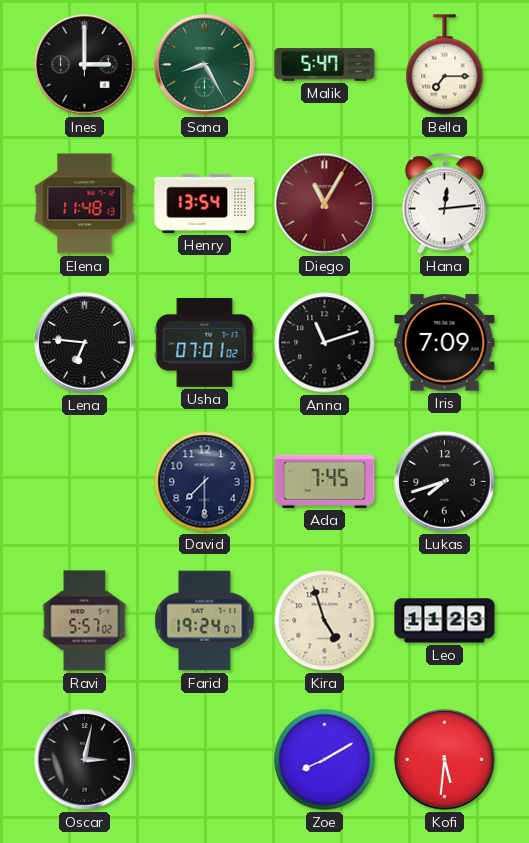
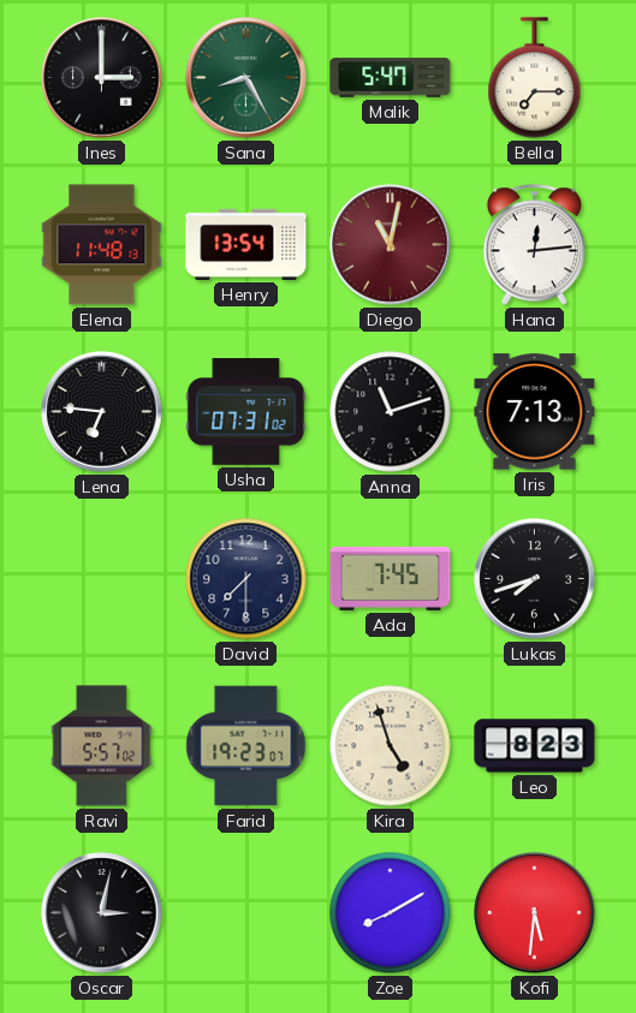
Diego: 11:05 -> 11:02 (391, 245)
Usha: 07:01 -> 07:31 (246, 412)
Iris: 7:09 -> 7:13 (535, 412)
Farid: 19:24 -> 19:23 (246, 746)
Leo: 11:23 -> 8:23 (535, 746)
